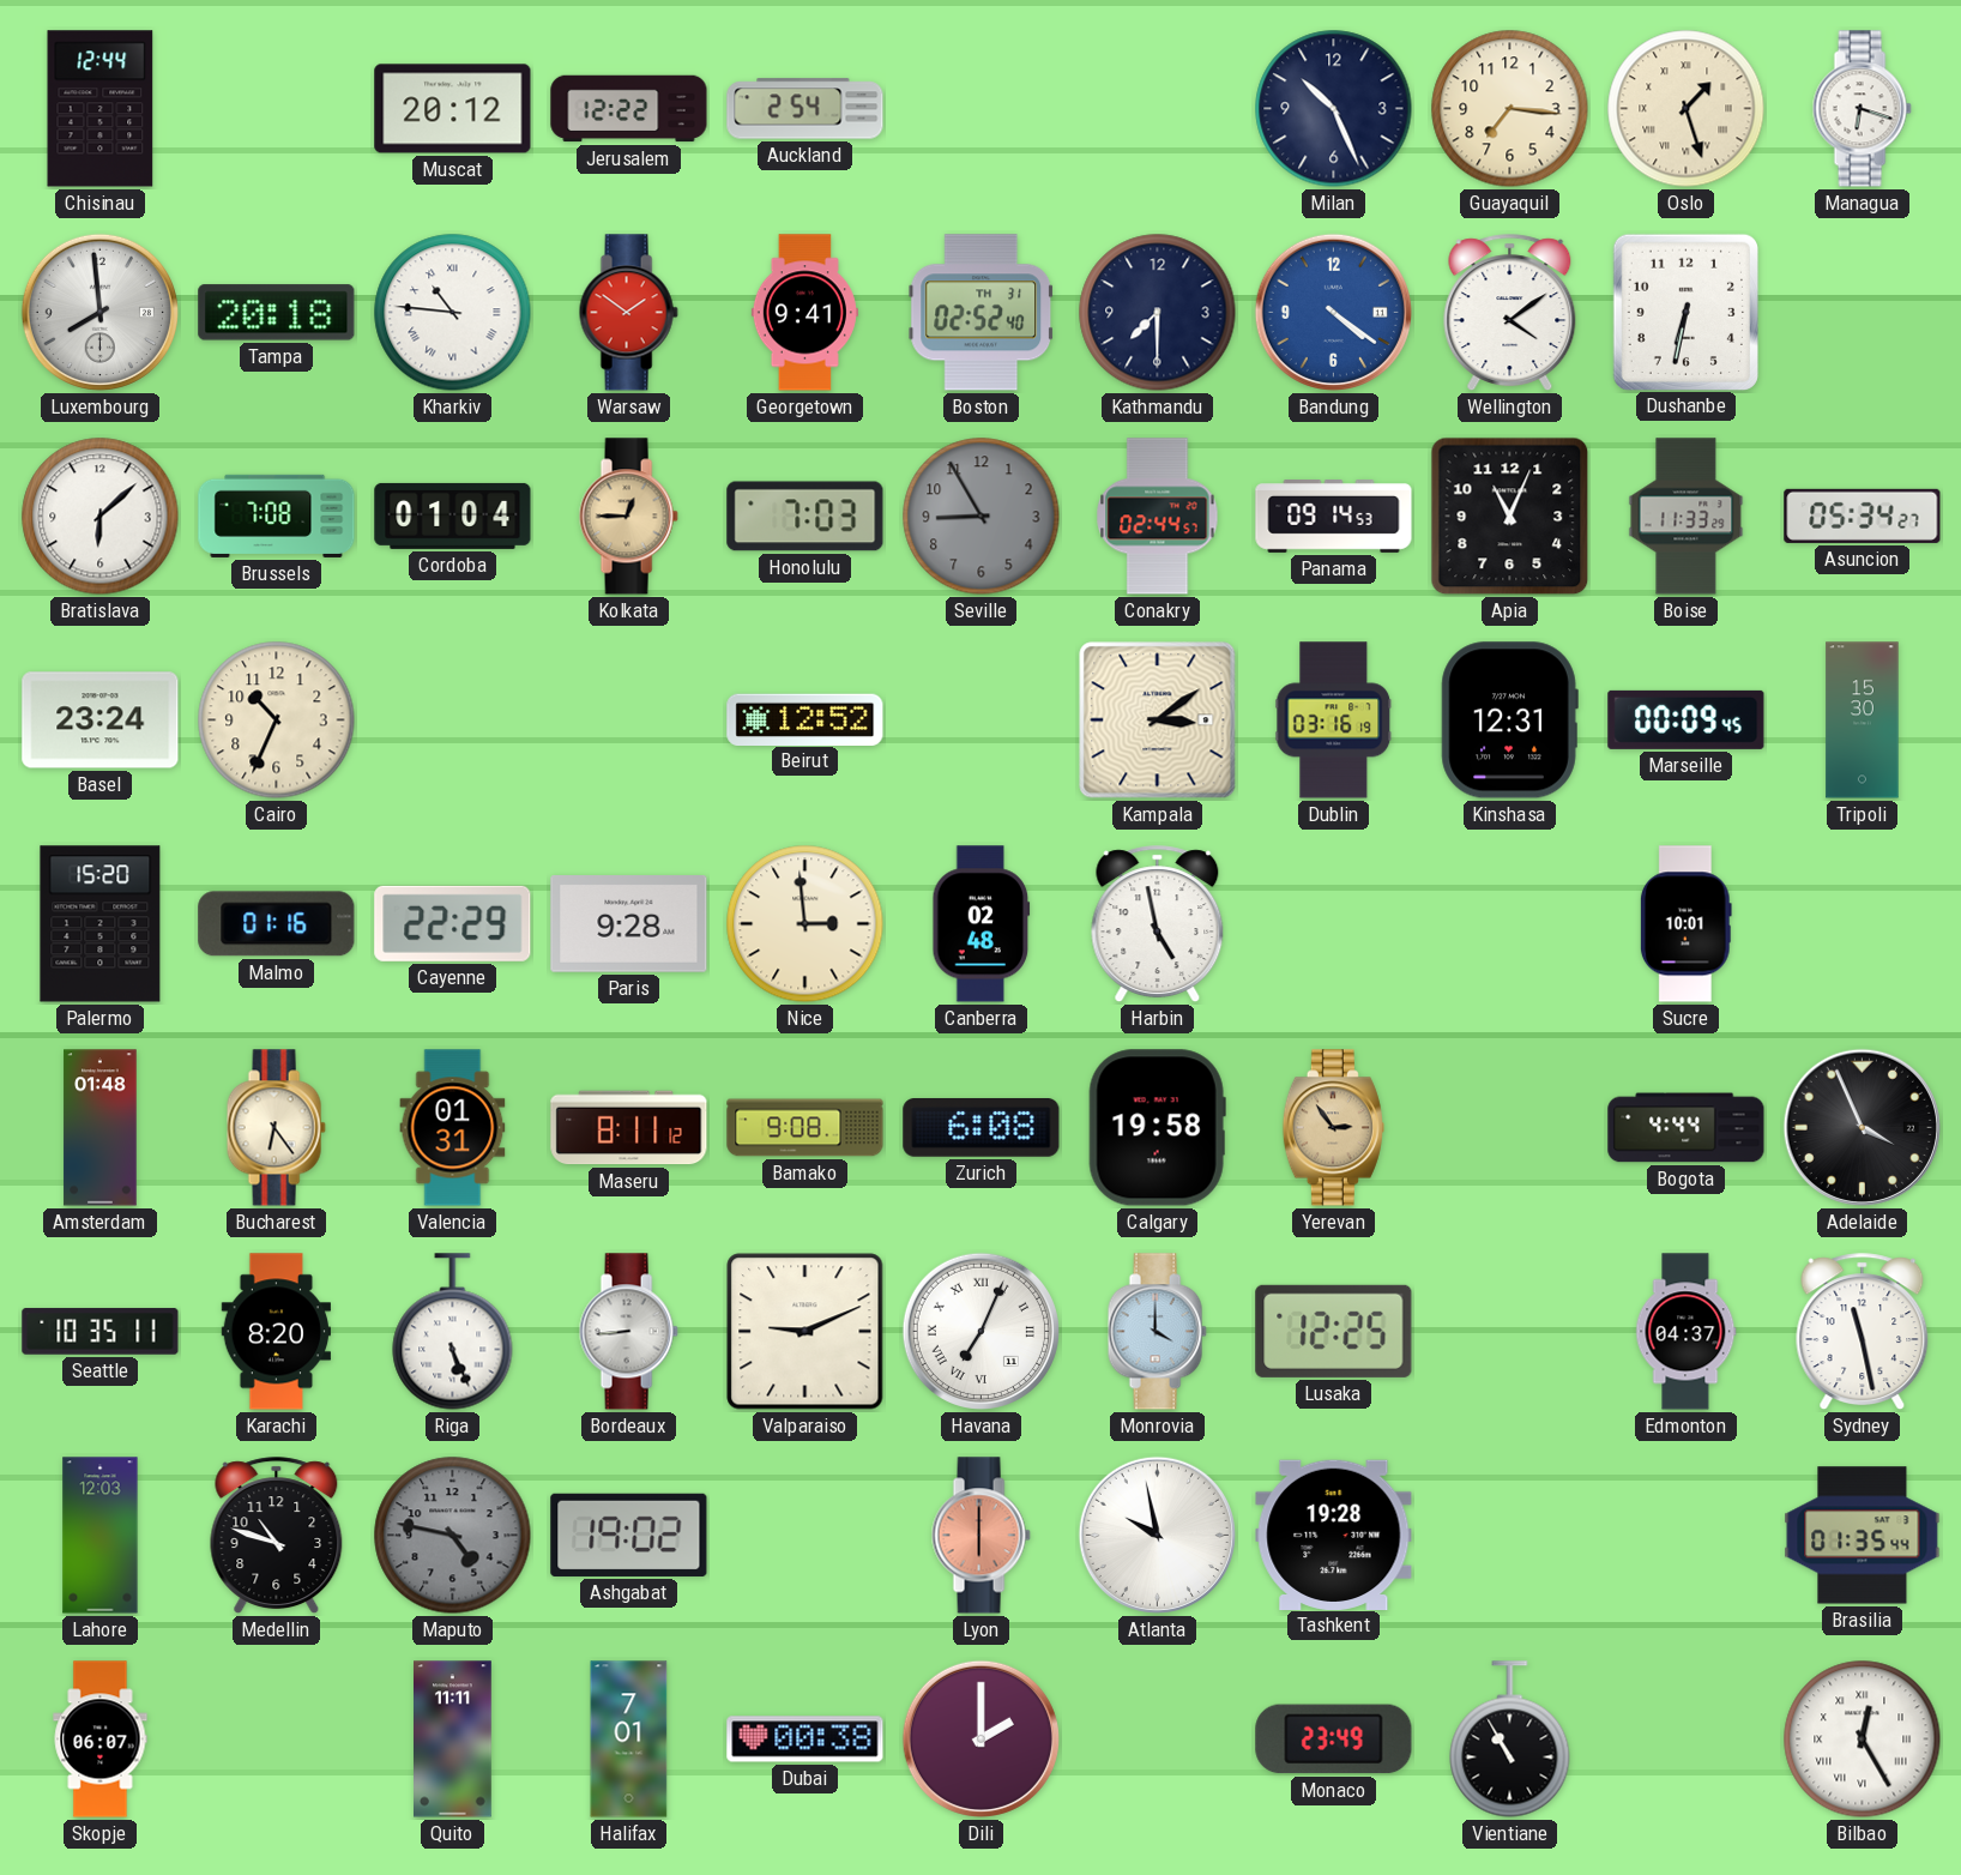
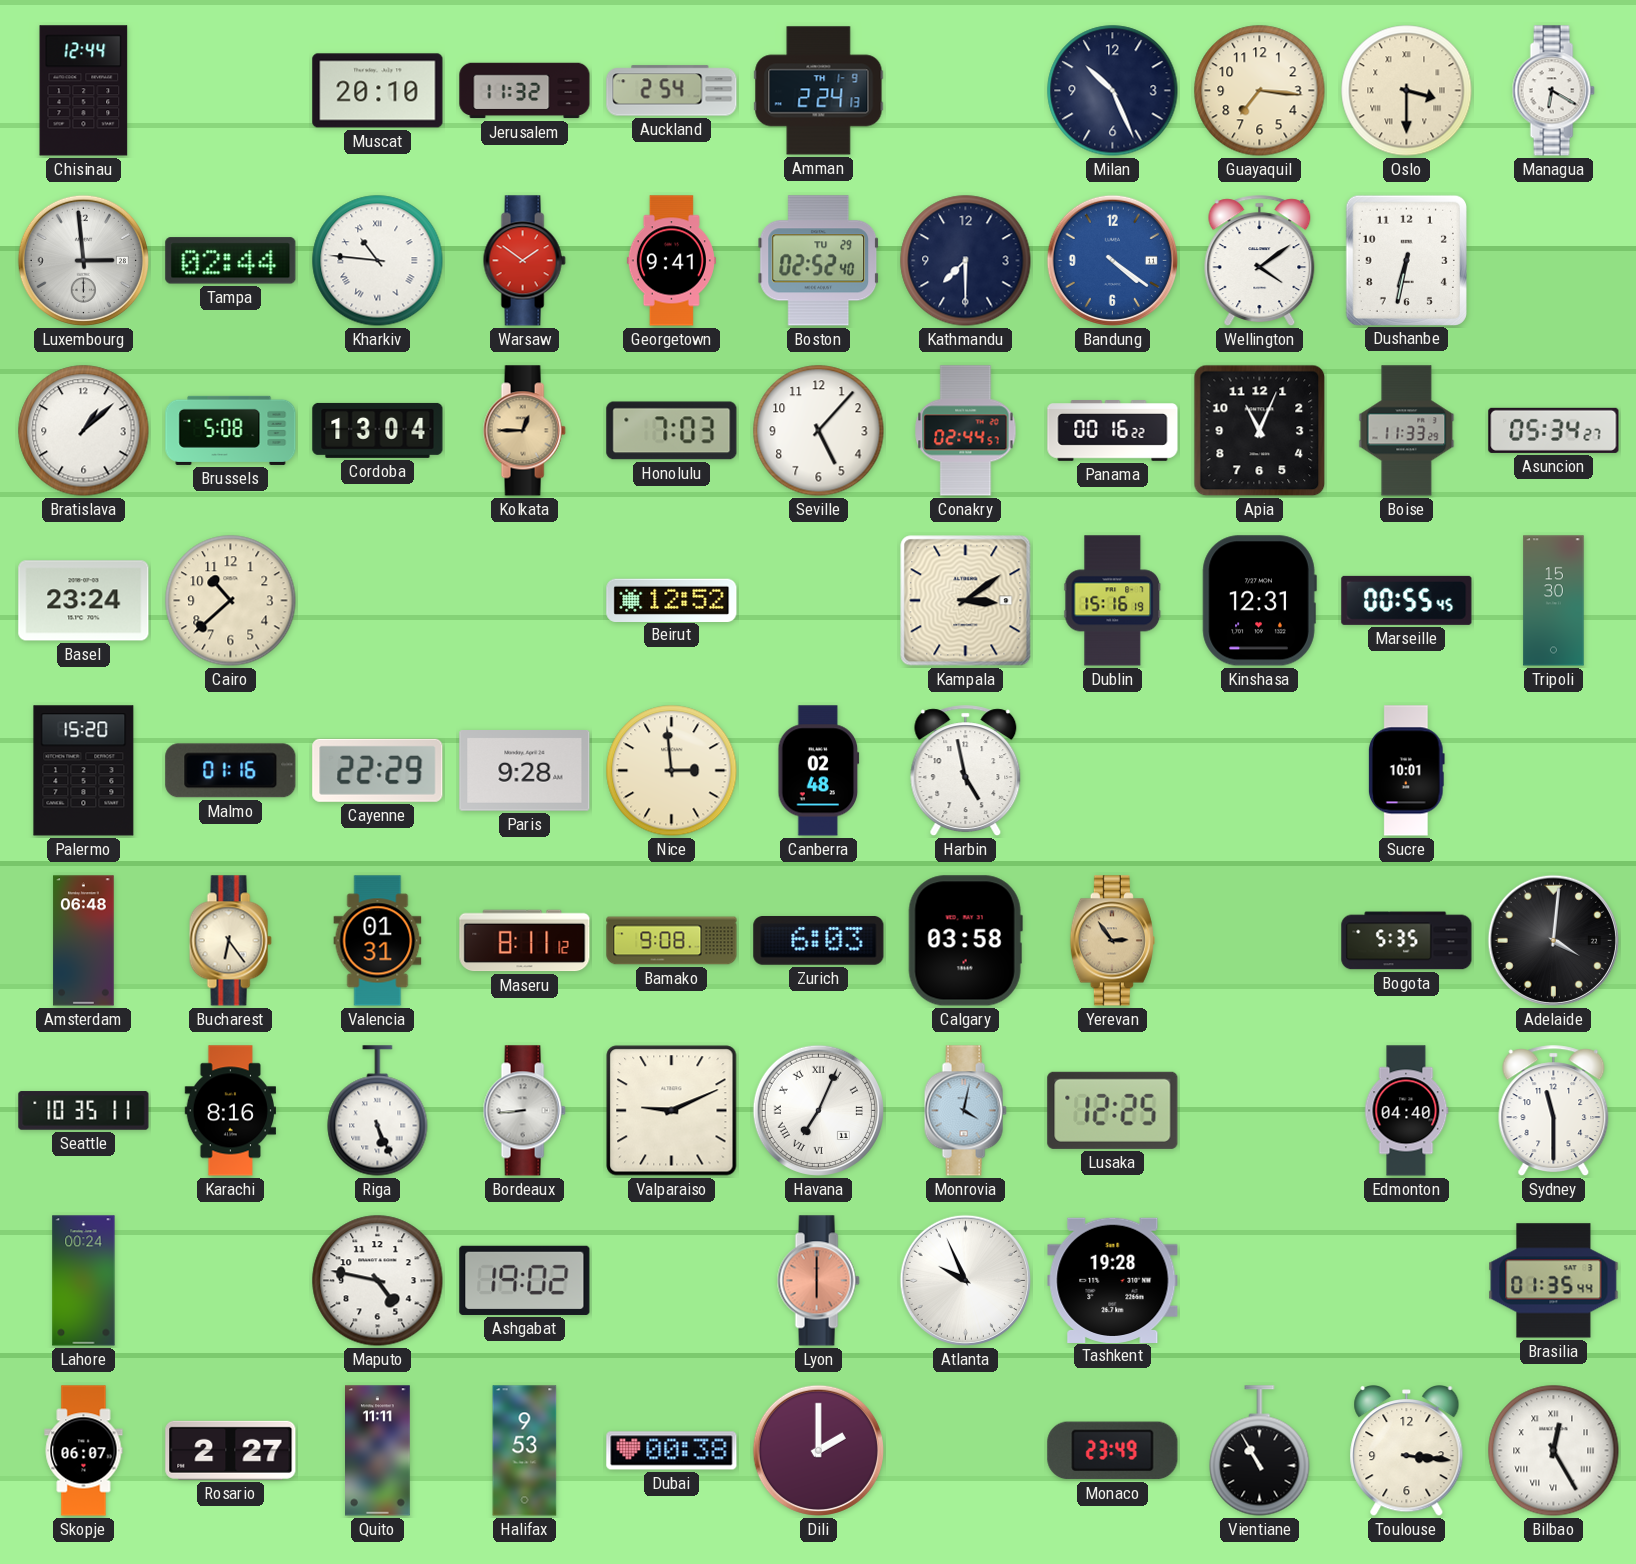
Muscat: 20:12 -> 20:10 (378, 91)
Jerusalem: 12:22 -> 11:32 (525, 91)
Amman: none -> 2:24 (819, 91)
Oslo: 1:27 -> 3:30 (1407, 91)
Managua: 6:18 -> 6:20 (1553, 91)
Luxembourg: 7:59 -> 2:59 (83, 260)
Tampa: 20:18 -> 02:44 (231, 261)
Boston date: TH 31 -> TU 29 (818, 261)
Bratislava: 6:08 -> 1:08 (84, 431)
Brussels: 7:08 -> 5:08 (231, 430)
Cordoba: 01:04 -> 13:04 (378, 430)
Seville: 8:55 -> 5:07 (819, 431)
Seville dial: grey -> white (819, 431)
Panama: 09:14 -> 00:16 (1113, 431)
Cairo: 10:34 -> 10:38 (231, 601)
Dublin: 03:16 -> 15:16 (1113, 601)
Marseille: 00:09 -> 00:55 (1407, 600)
Amsterdam: 01:48 -> 06:48 (84, 941)
Zurich: 6:08 -> 6:03 (819, 941)
Calgary: 19:58 -> 03:58 (965, 941)
Bogota: 4:44 -> 5:35 (1407, 941)
Adelaide: 3:56 -> 4:01 (1553, 940)
Karachi: 8:20 -> 8:16 (230, 1111)
Monrovia: 4:00 -> 4:02 (965, 1111)
Edmonton: 04:37 -> 04:40 (1407, 1111)
Sydney: 11:28 -> 11:30 (1554, 1111)
Lahore: 12:03 -> 00:24 (84, 1281)
Medellin: 10:48 -> none (277, 1536)
Maputo dial: grey -> white (378, 1281)
Atlanta: 9:58 -> 9:56 (965, 1280)
Rosario: none -> 2:27 (231, 1450)
Halifax: 7:01 -> 9:53 (525, 1451)
Toulouse: none -> 3:16 (1407, 1452)
